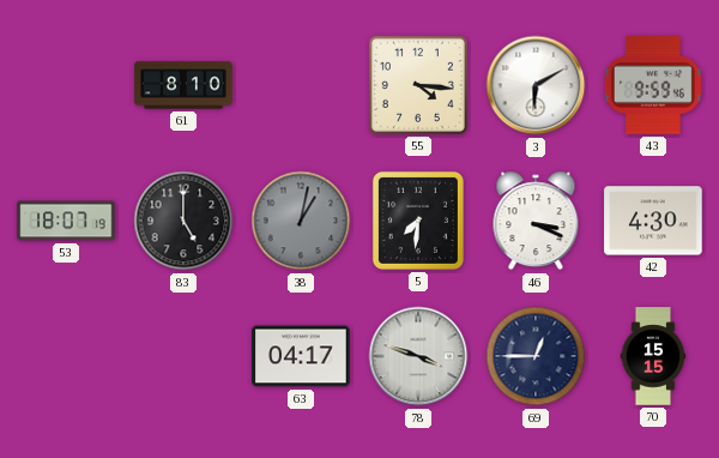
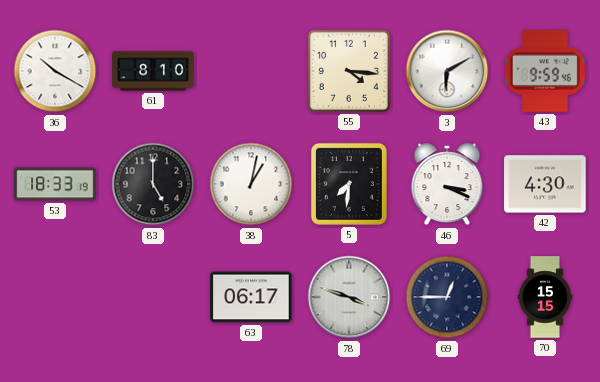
36: none -> 10:20 (55, 71)
53: 18:07 -> 18:33 (55, 184)
38 dial: grey -> white (251, 184)
63: 04:17 -> 06:17 (251, 297)
